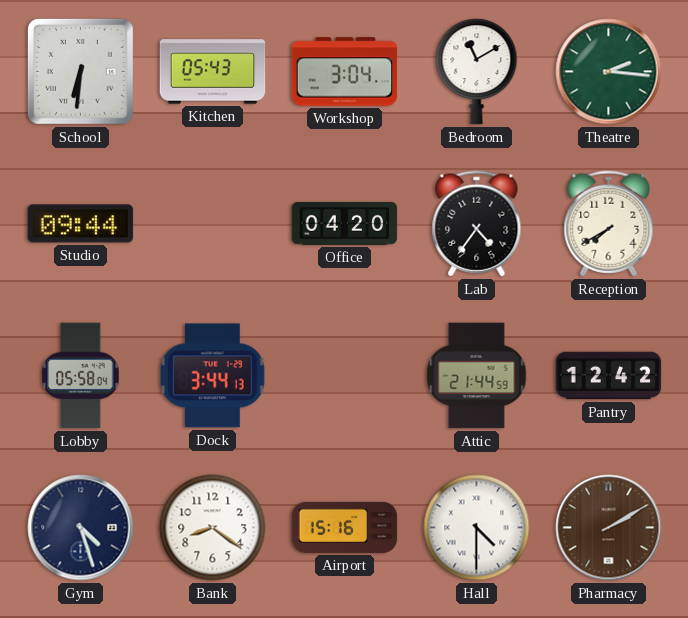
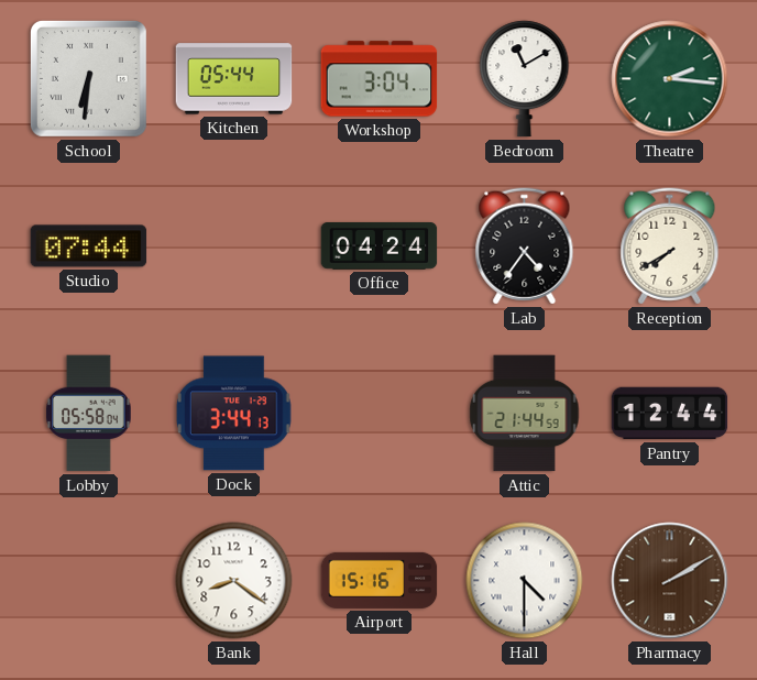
Kitchen: 05:43 -> 05:44 (234, 79)
Studio: 09:44 -> 07:44 (89, 246)
Office: 04:20 -> 04:24 (380, 246)
Pantry: 12:42 -> 12:44 (670, 414)
Gym: 4:27 -> none (81, 528)
